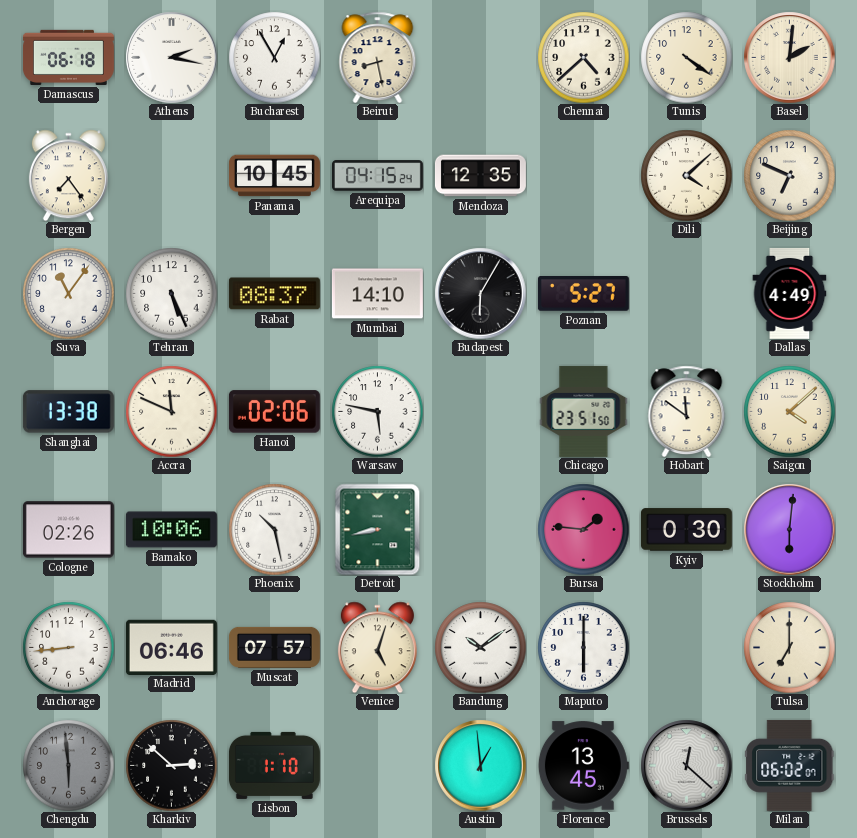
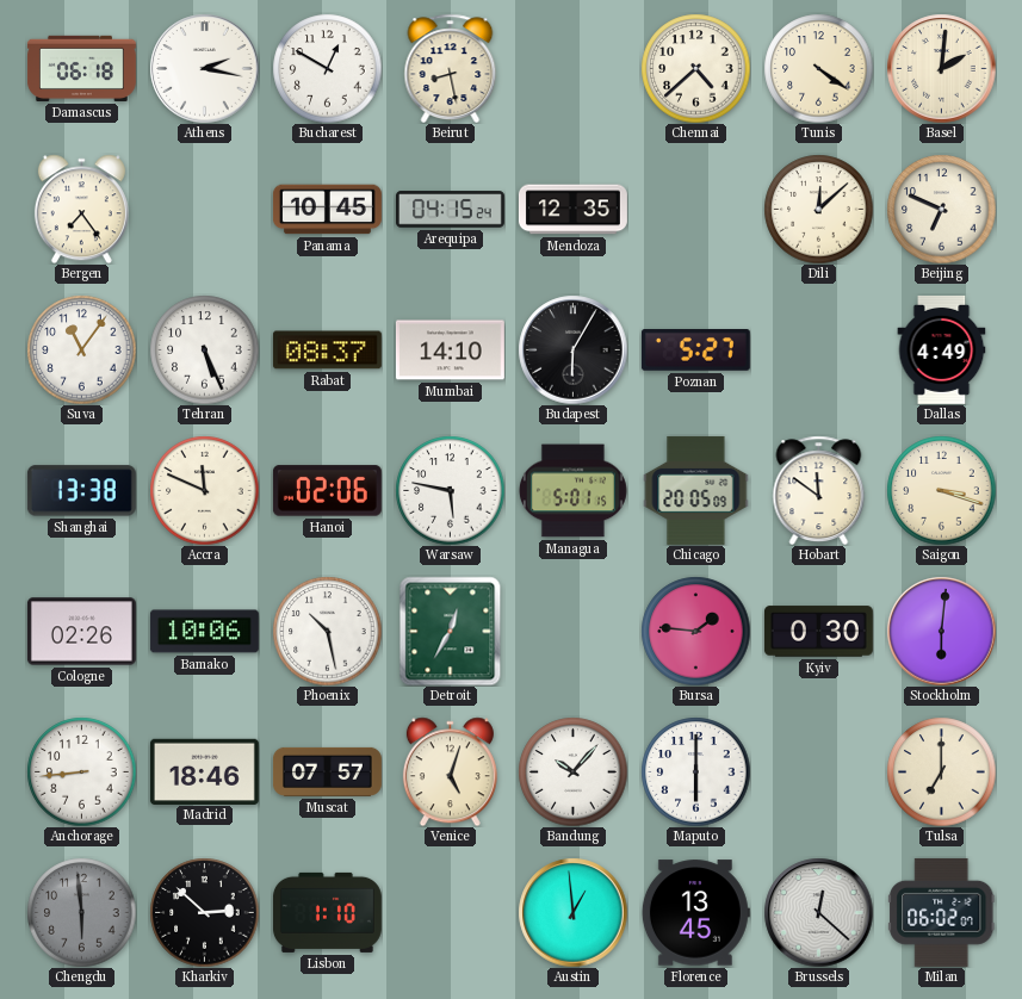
Bucharest: 12:55 -> 12:50 (327, 68)
Dili: 4:08 -> 12:08 (818, 209)
Managua: none -> 5:01 (572, 491)
Chicago: 23:51 -> 20:05 (696, 490)
Saigon: 4:08 -> 3:18 (941, 490)
Detroit: 8:43 -> 12:35 (451, 631)
Madrid: 06:46 -> 18:46 (204, 771)
Bandung: 10:09 -> 10:07 (572, 771)
